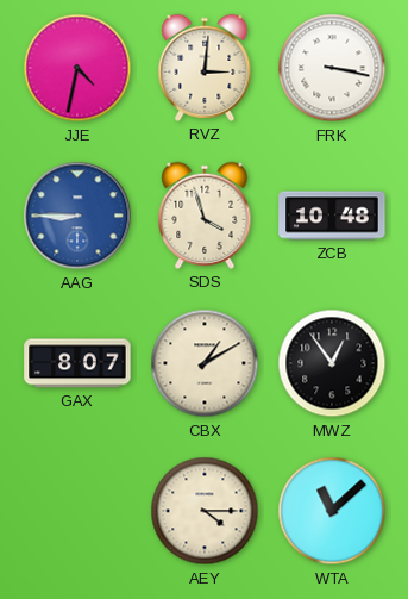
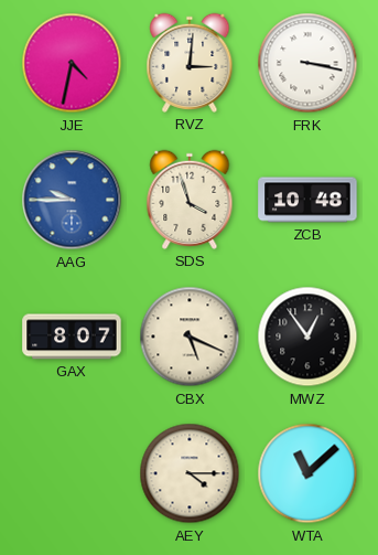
AAG: 8:45 -> 9:45 (72, 200)
CBX: 1:10 -> 5:19 (190, 337)
